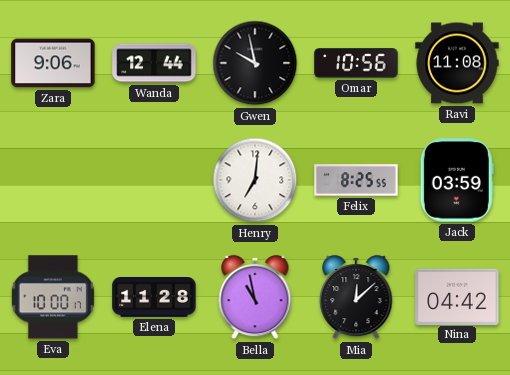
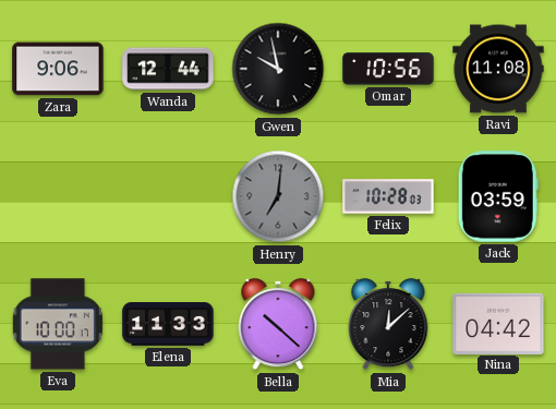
Henry dial: white -> grey (278, 196)
Felix: 8:25 -> 10:28 (388, 196)
Elena: 11:28 -> 11:33 (168, 324)
Bella: 10:58 -> 10:22 (278, 324)
